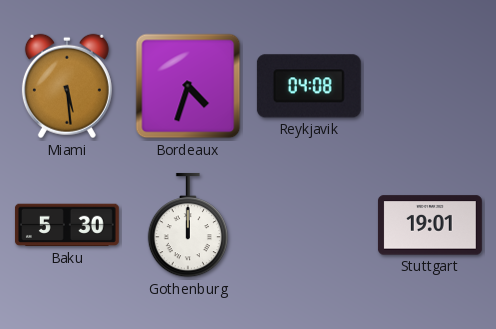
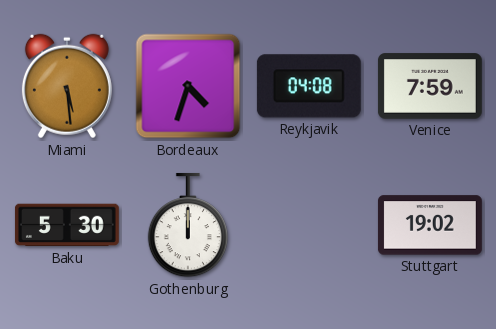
Venice: none -> 7:59 (430, 86)
Stuttgart: 19:01 -> 19:02 (430, 225)
